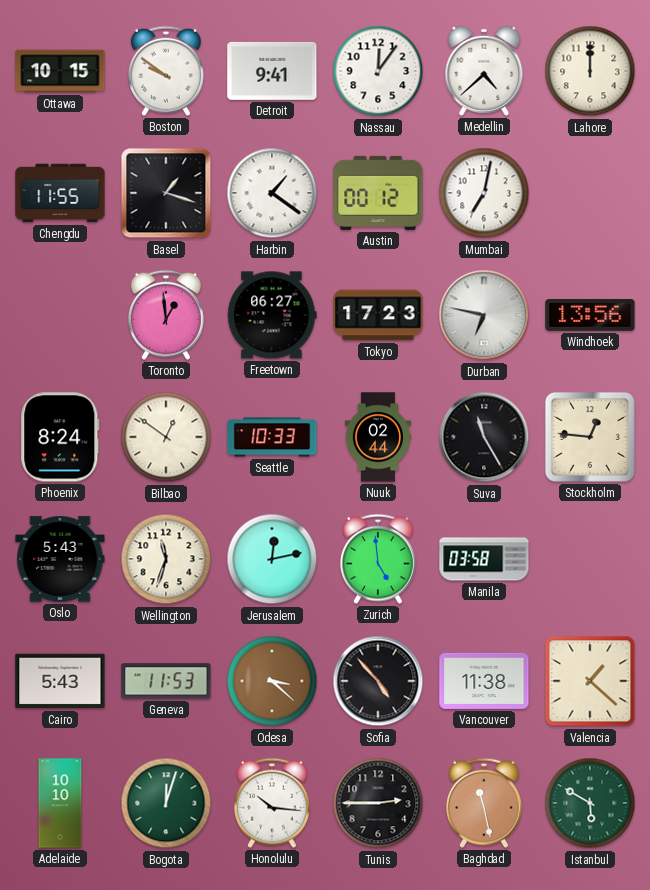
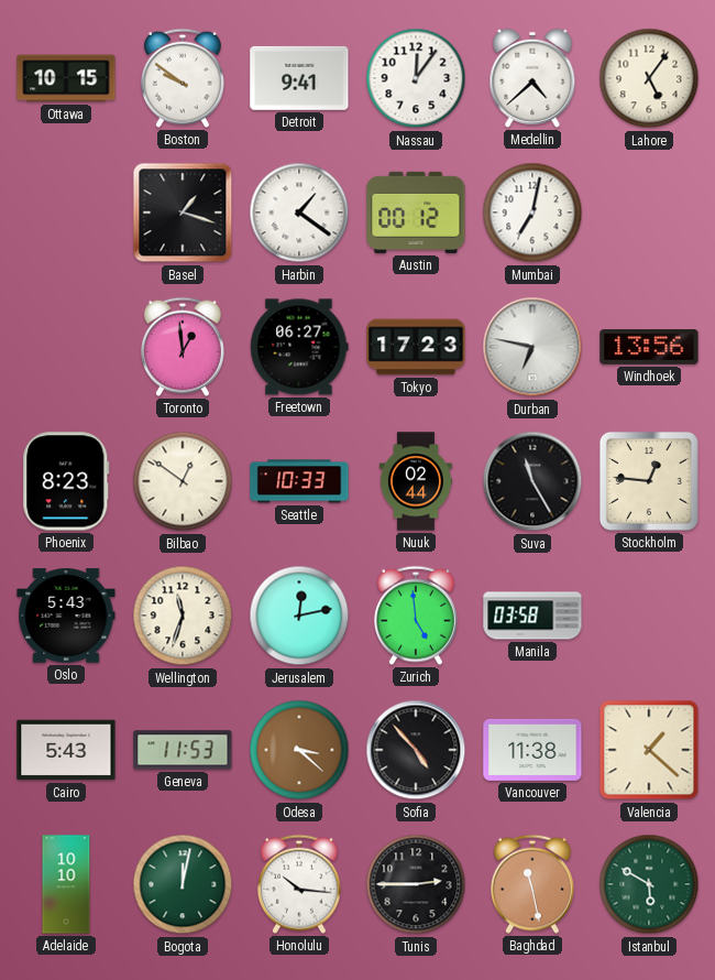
Lahore: 12:00 -> 5:06 (649, 78)
Chengdu: 11:55 -> none (60, 193)
Phoenix: 8:24 -> 8:23 (66, 481)
Bogota: 12:03 -> 12:02 (183, 884)
